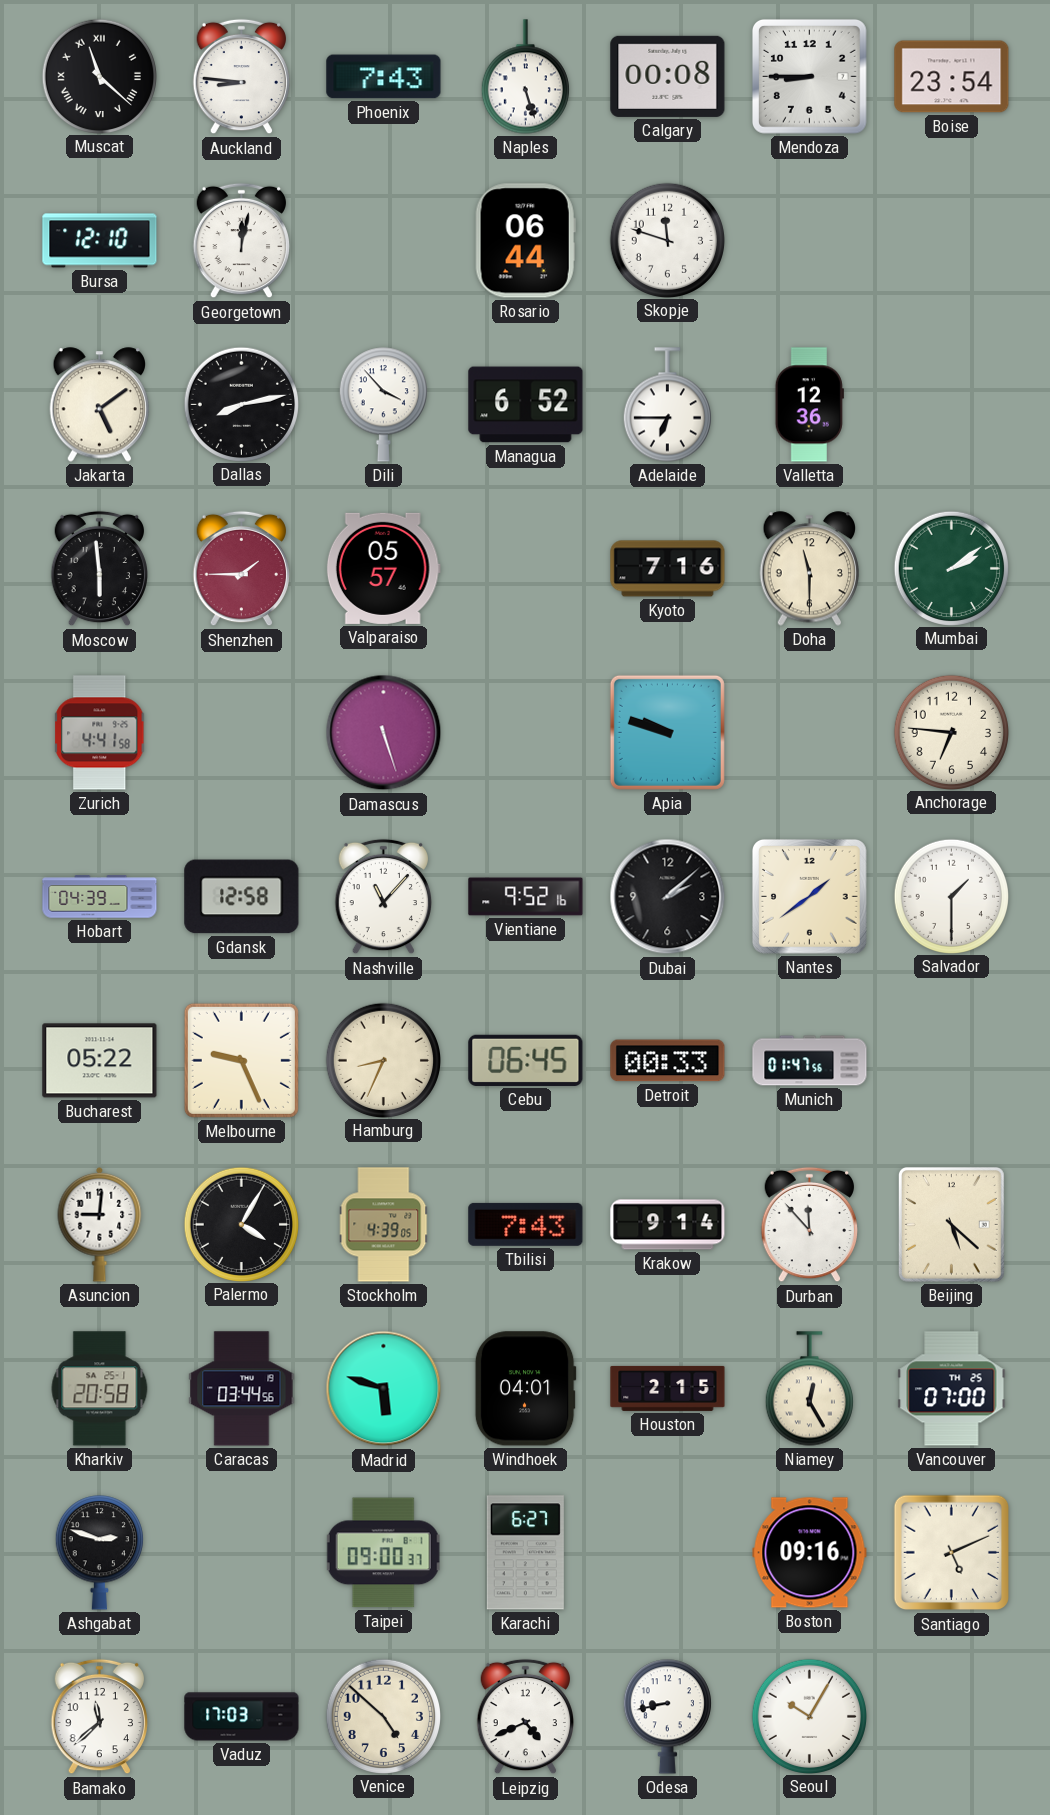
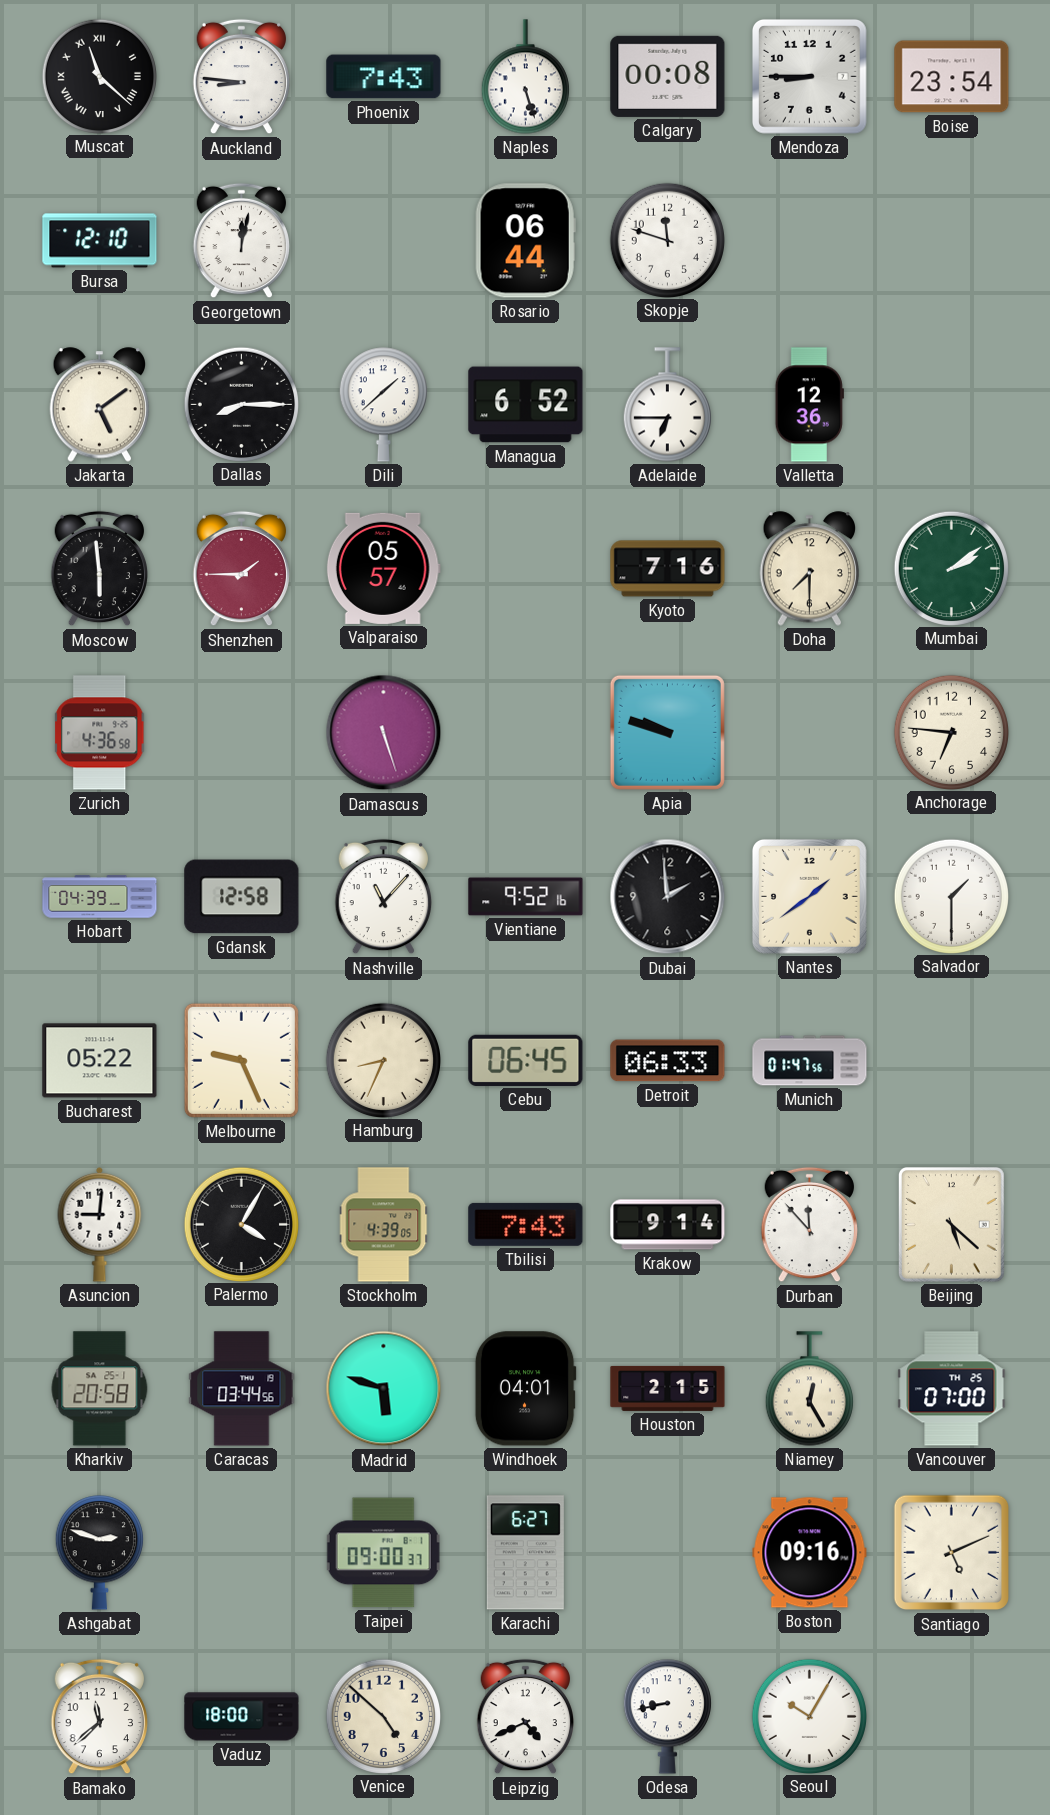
Dallas: 8:13 -> 8:15 (241, 404)
Dili: 3:53 -> 1:38 (383, 405)
Doha: 11:30 -> 7:30 (810, 569)
Zurich: 4:41 -> 4:36 (100, 733)
Dubai: 2:08 -> 1:59 (668, 897)
Detroit: 00:33 -> 06:33 (668, 1061)
Vaduz: 17:03 -> 18:00 (242, 1717)
